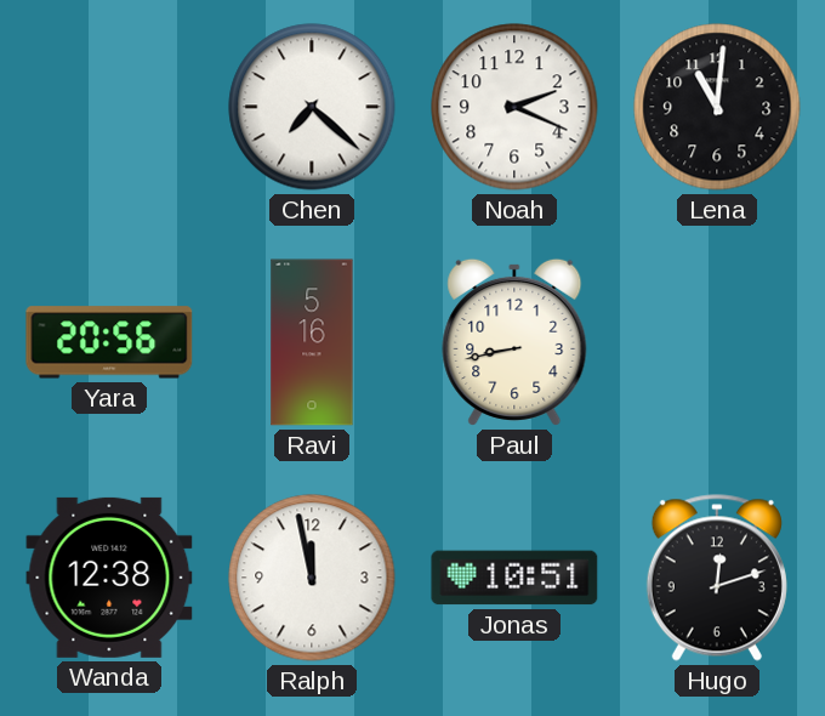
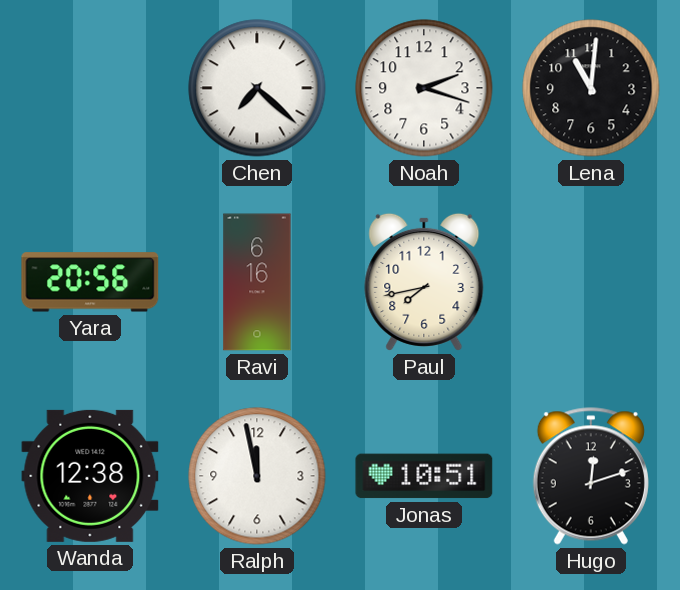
Noah: 2:19 -> 2:18 (424, 88)
Ravi: 5:16 -> 6:16 (257, 282)
Paul: 8:43 -> 7:43 (424, 282)
